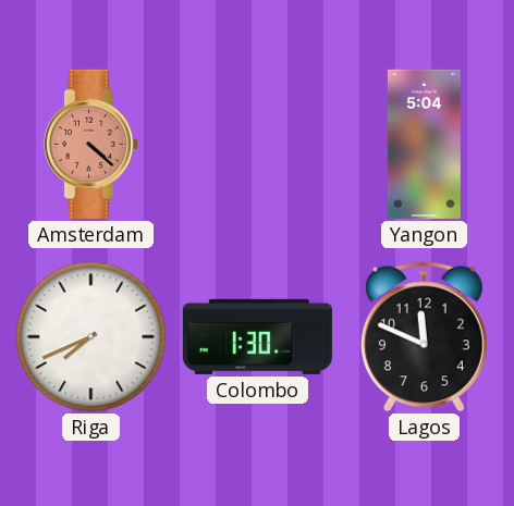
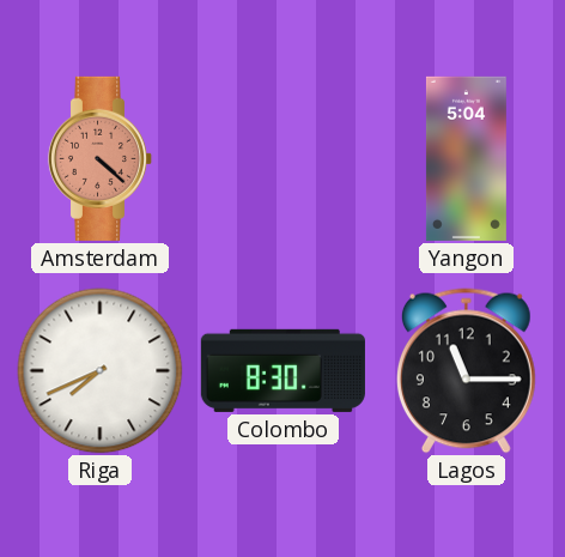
Colombo: 1:30 -> 8:30 (282, 370)
Lagos: 11:49 -> 11:15 (466, 371)
